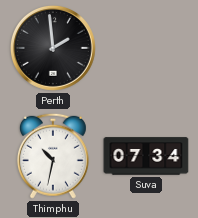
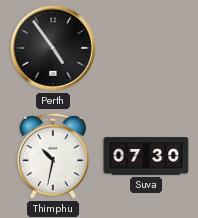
Perth: 1:59 -> 4:54 (53, 48)
Suva: 07:34 -> 07:30 (146, 156)
